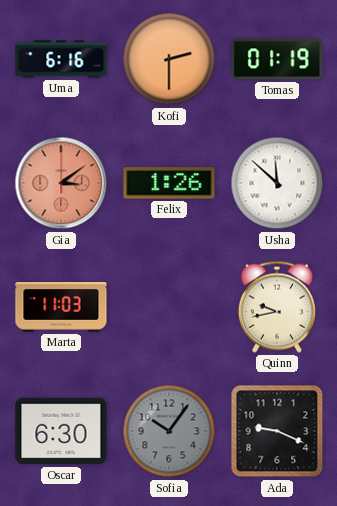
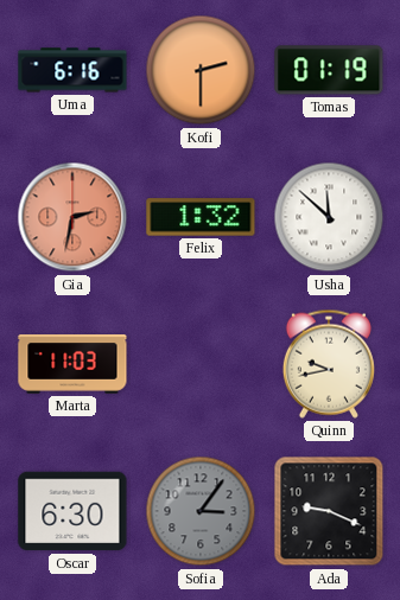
Gia: 3:09 -> 2:32 (72, 217)
Felix: 1:26 -> 1:32 (201, 217)
Sofia: 10:06 -> 3:06 (201, 511)
